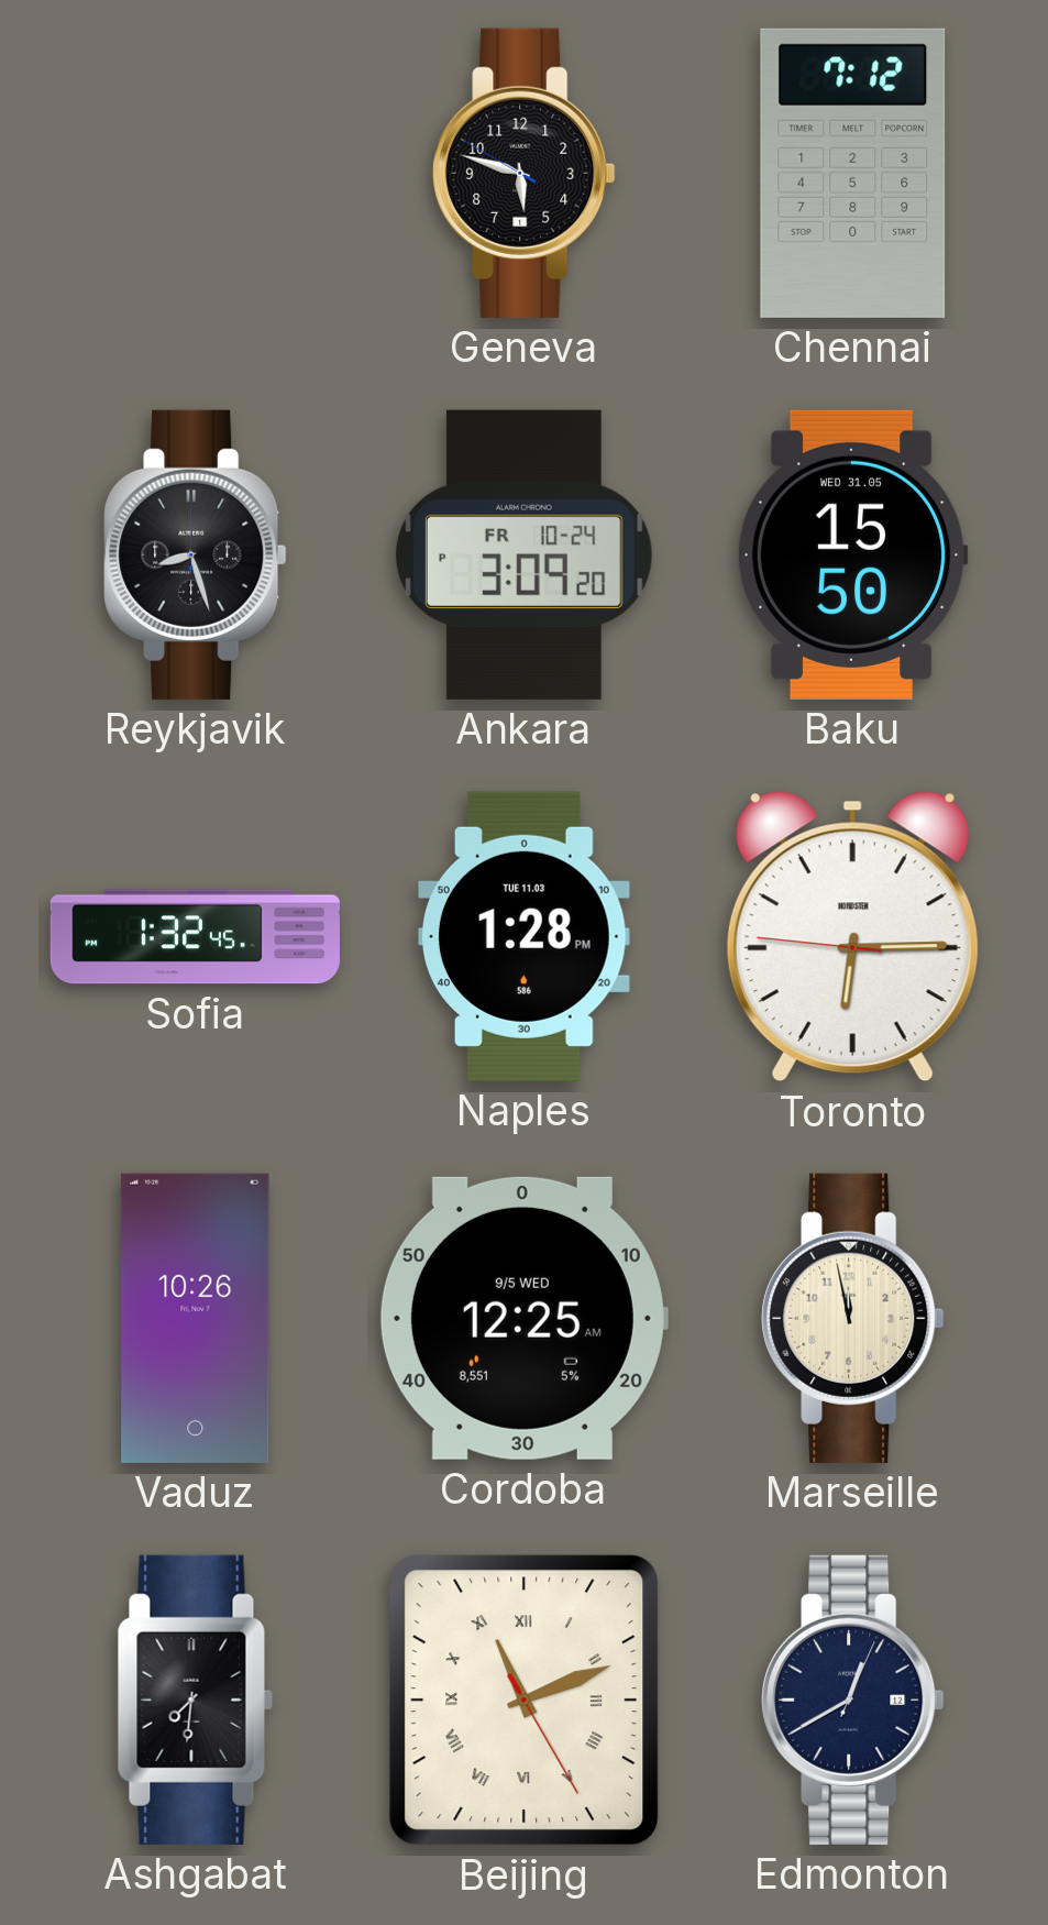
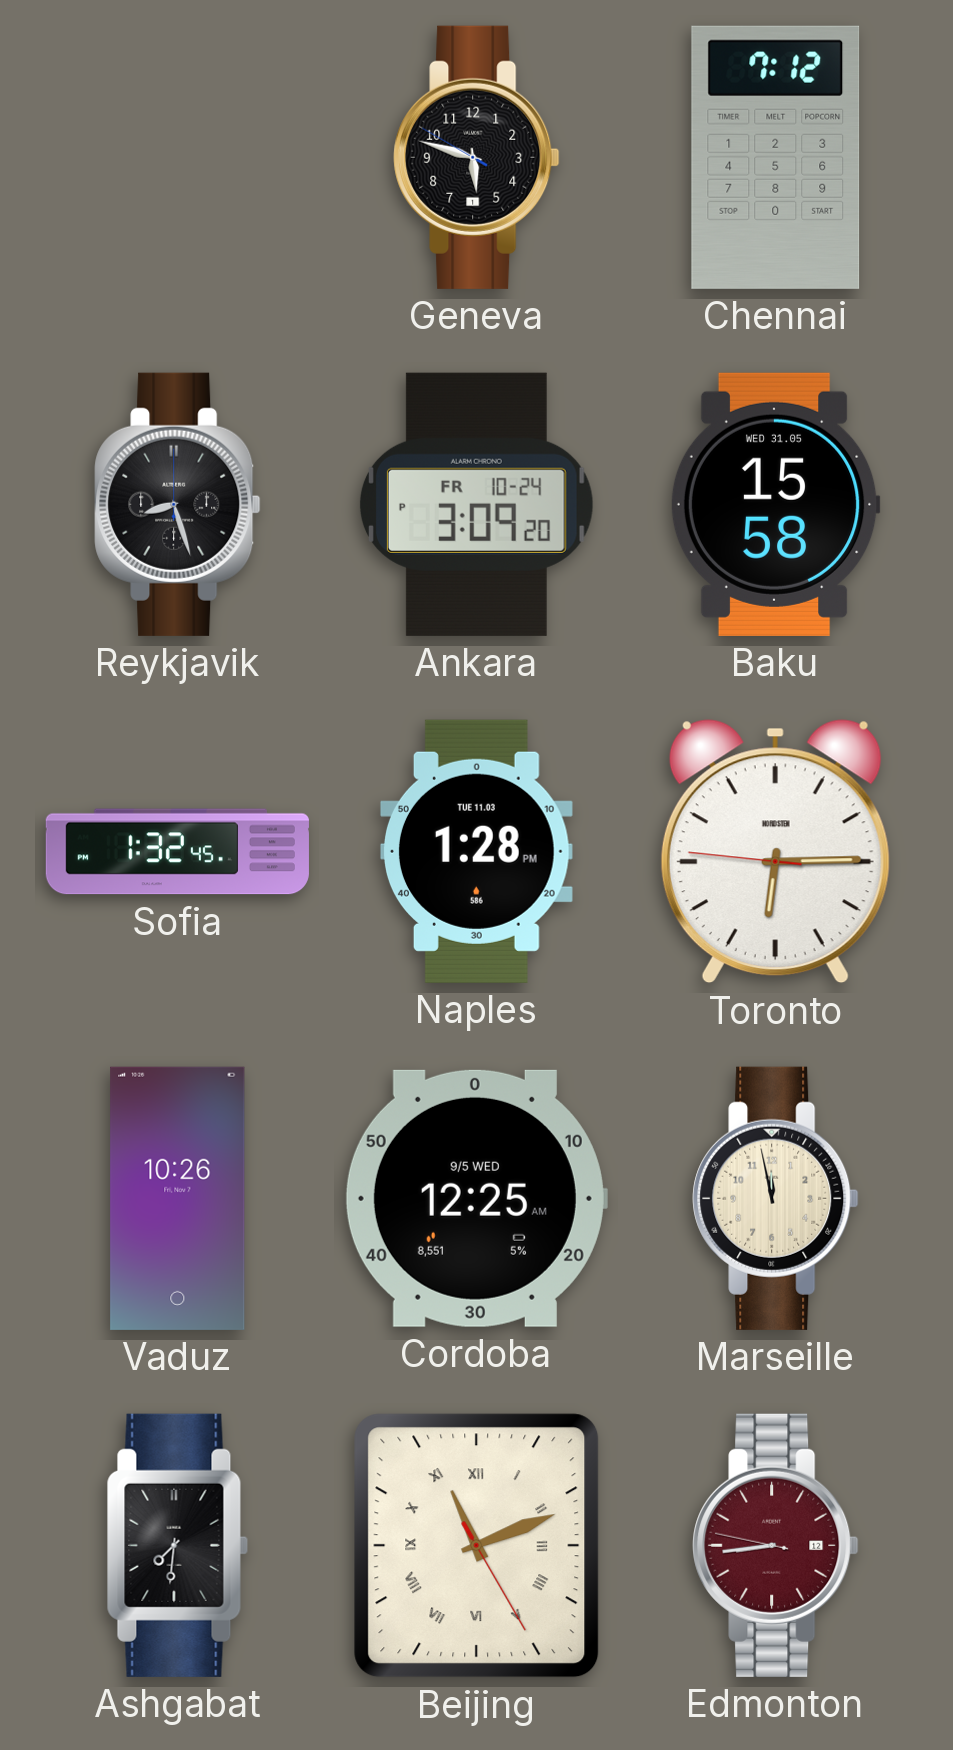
Baku: 15:50 -> 15:58 (775, 504)
Edmonton: 12:40 -> 8:43 (776, 1545)
Edmonton dial: navy -> burgundy (776, 1545)
